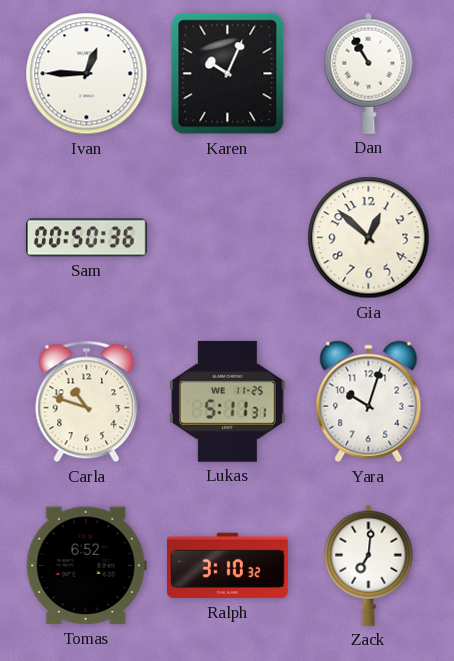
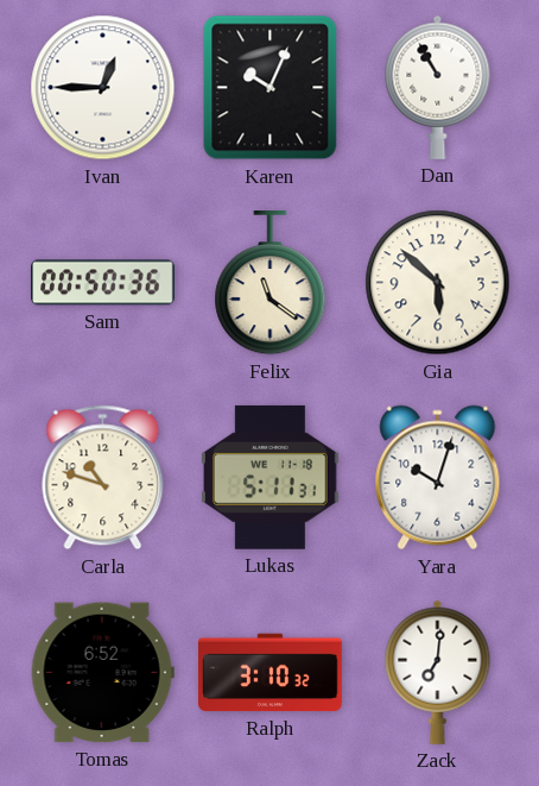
Felix: none -> 11:21 (271, 283)
Gia: 12:52 -> 5:52 (438, 283)
Lukas date: WE 11-25 -> WE 11-18 (269, 477)
